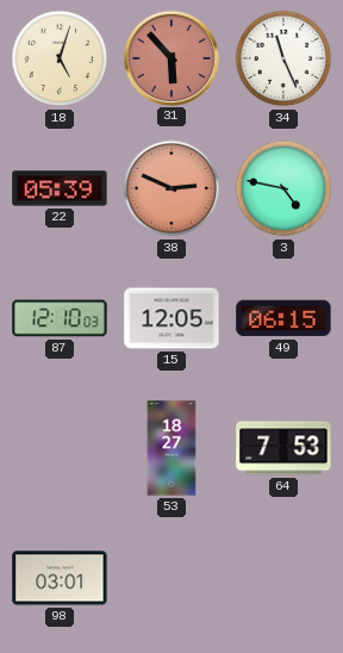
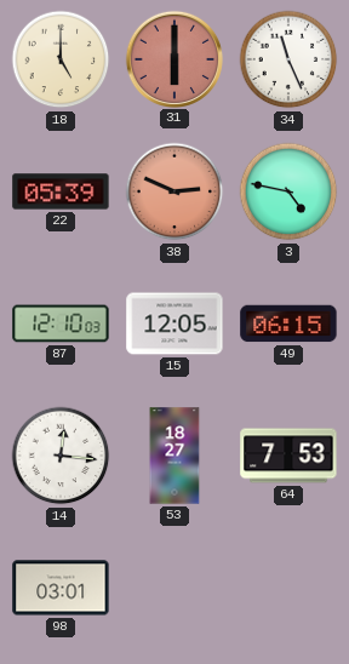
18: 5:03 -> 5:00 (61, 59)
31: 5:53 -> 6:00 (173, 58)
14: none -> 12:16 (61, 456)
